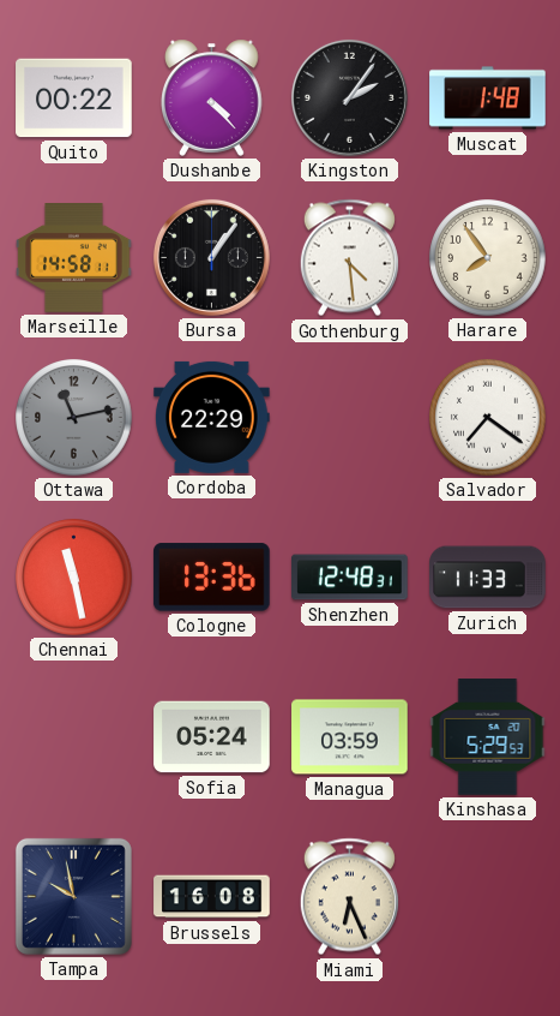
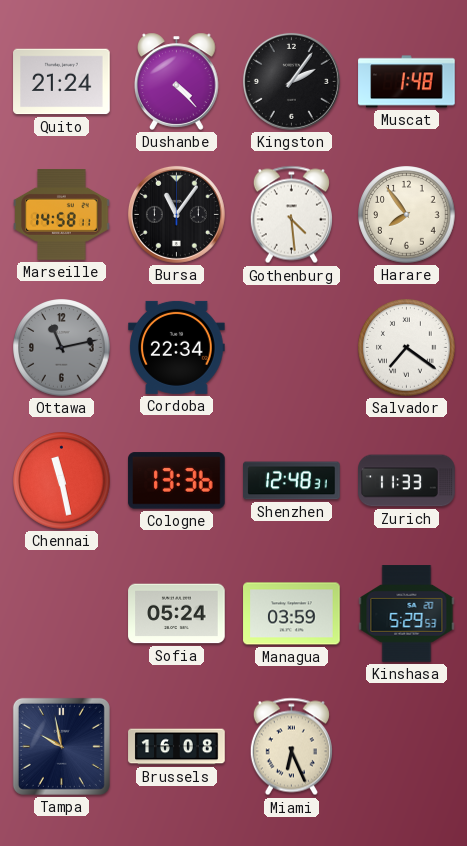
Quito: 00:22 -> 21:24 (62, 82)
Bursa: 1:06 -> 11:06 (176, 214)
Cordoba: 22:29 -> 22:34 (177, 347)
